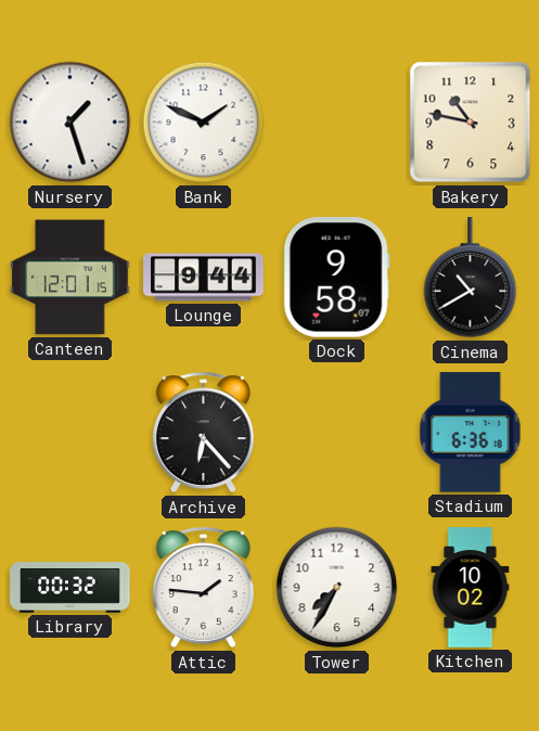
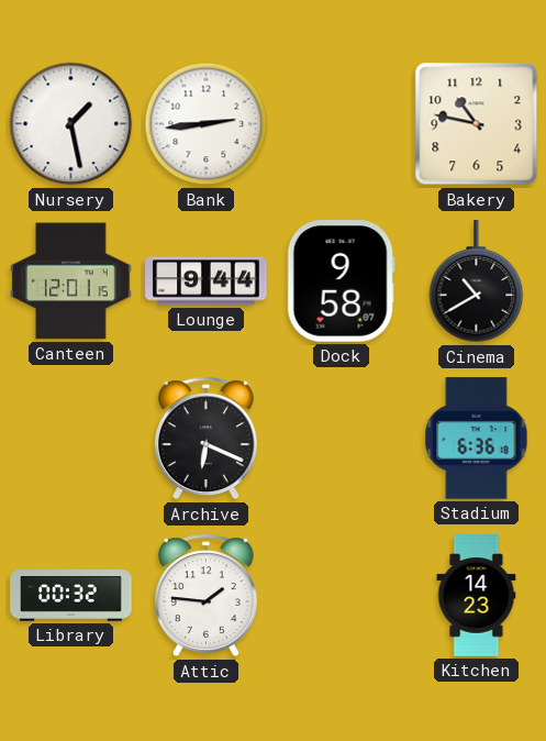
Nursery: 1:27 -> 1:28 (71, 124)
Bank: 1:49 -> 2:44 (207, 124)
Archive: 6:23 -> 6:19 (205, 439)
Tower: 7:35 -> none (337, 588)
Kitchen: 10:02 -> 14:23 (477, 596)
